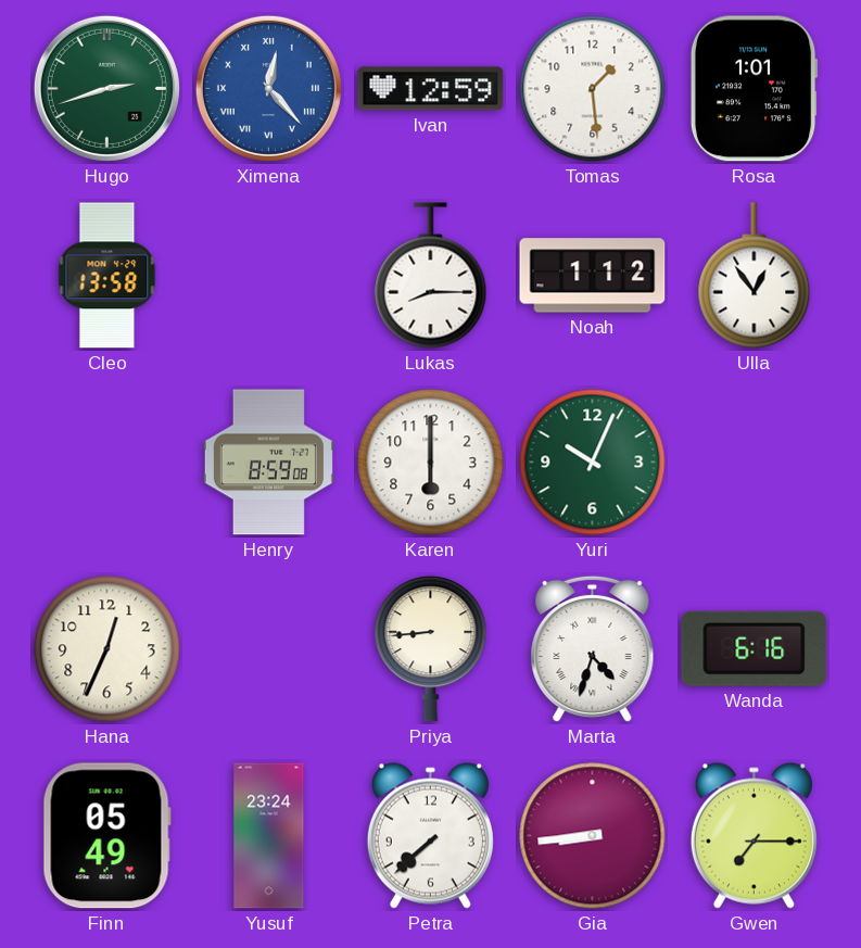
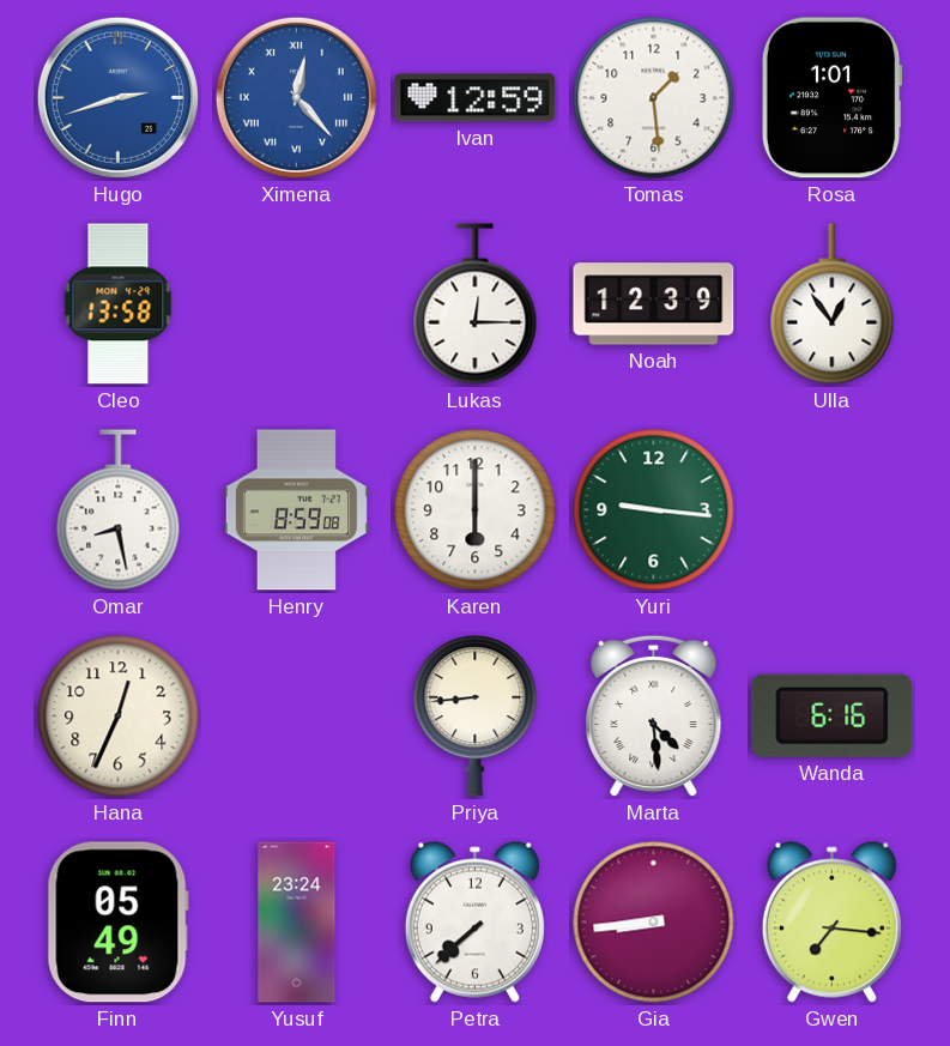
Hugo dial: green -> blue (117, 97)
Lukas: 8:15 -> 12:15 (476, 304)
Noah: 1:12 -> 12:39 (654, 304)
Omar: none -> 8:28 (119, 510)
Yuri: 10:04 -> 9:16 (654, 510)
Marta: 4:33 -> 4:29 (654, 717)
Gwen: 7:15 -> 7:16 (831, 921)
